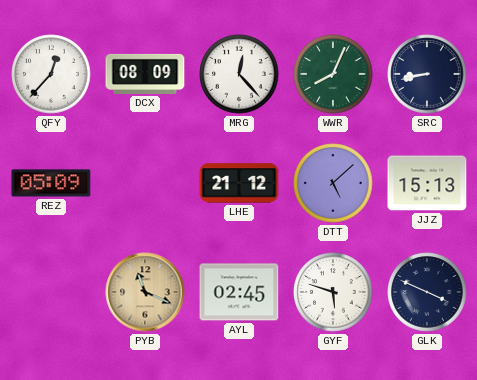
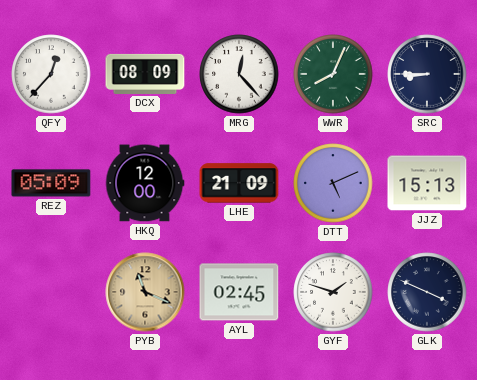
SRC: 8:43 -> 8:45 (427, 74)
HKQ: none -> 12:00 (145, 183)
LHE: 21:12 -> 21:09 (239, 183)
DTT: 5:08 -> 5:11 (333, 183)
GYF: 5:48 -> 1:48 (333, 292)
